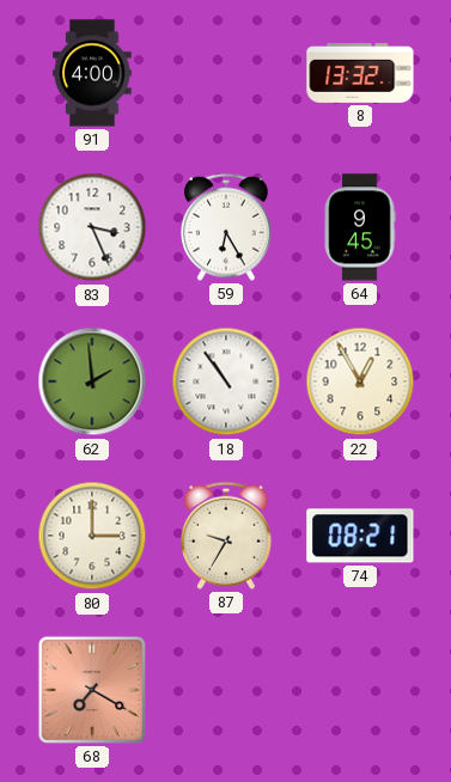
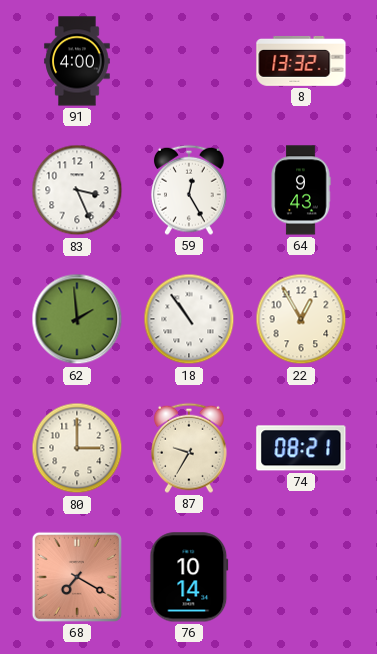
59: 6:25 -> 12:25 (190, 190)
64: 9:45 -> 9:43 (301, 190)
76: none -> 10:14 (189, 577)
